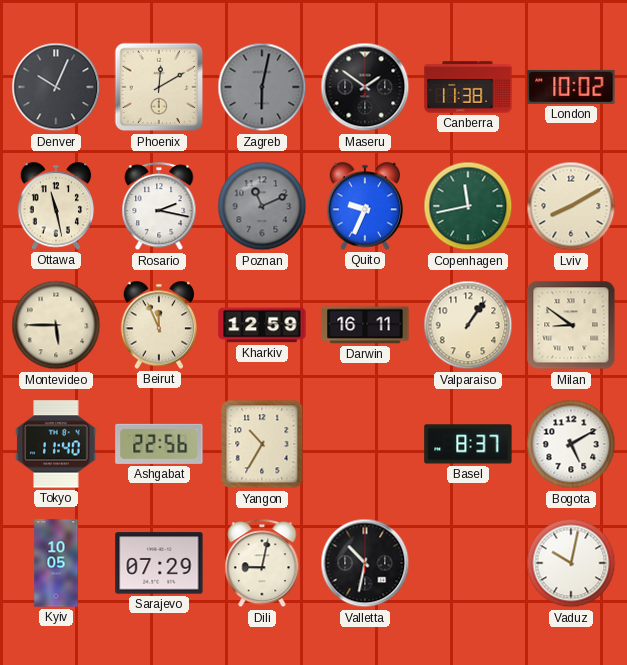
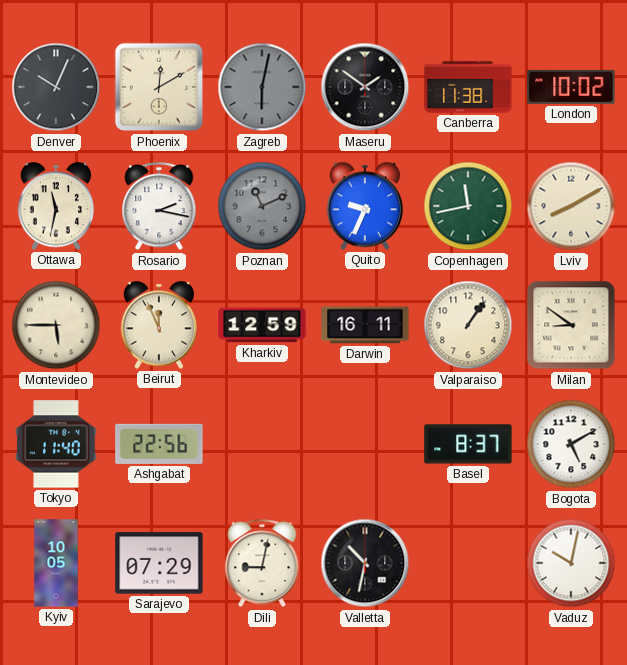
Ottawa: 11:28 -> 11:32 (56, 206)
Yangon: 10:35 -> none (262, 444)
